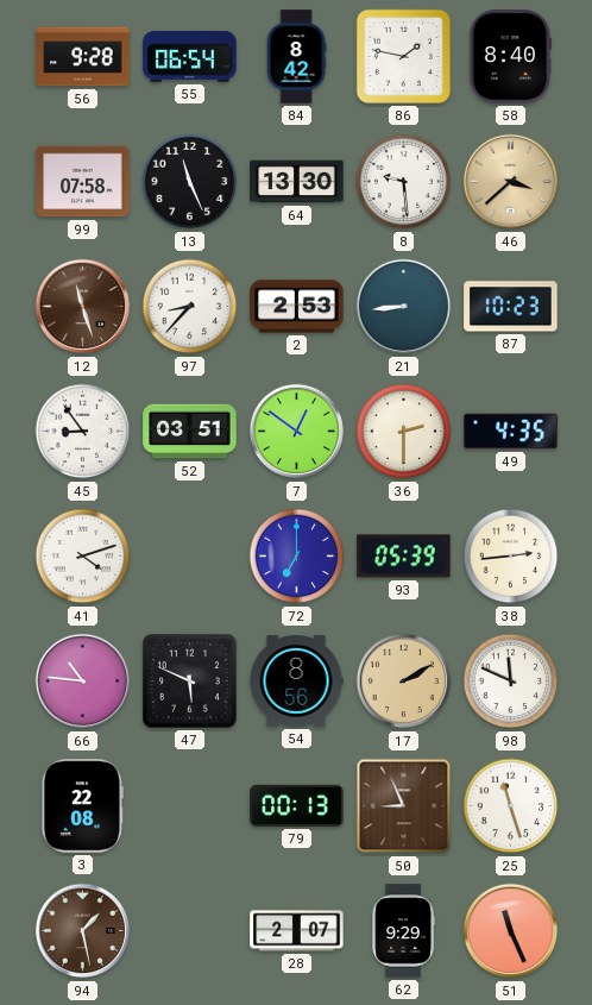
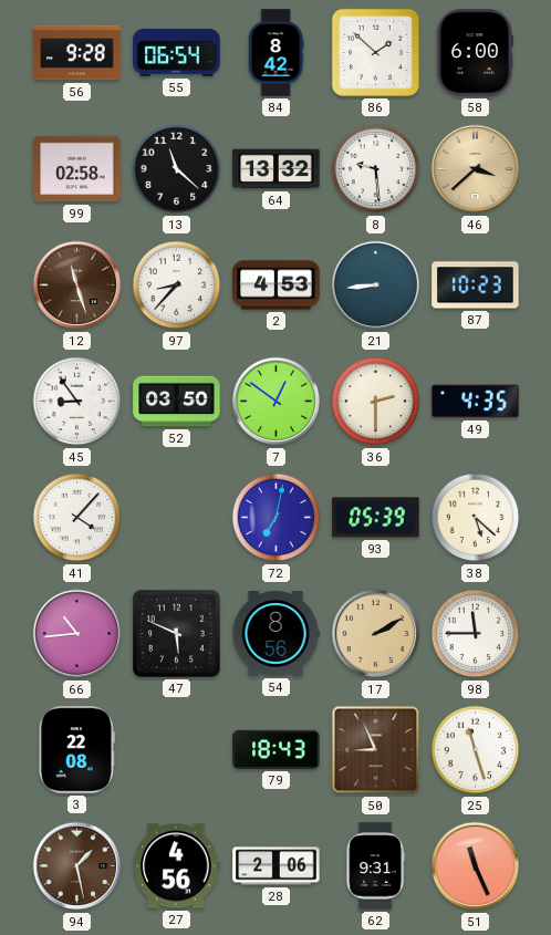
86: 1:47 -> 1:52 (375, 52)
58: 8:40 -> 6:00 (475, 53)
99: 07:58 -> 02:58 (77, 169)
13: 11:26 -> 11:22 (177, 169)
64: 13:30 -> 13:32 (277, 169)
2: 2:53 -> 4:53 (277, 285)
52: 03:51 -> 03:50 (177, 402)
41: 4:12 -> 4:07 (77, 518)
72: 7:00 -> 7:02 (277, 518)
38: 2:44 -> 5:22 (476, 518)
66: 10:46 -> 10:44 (77, 634)
98: 11:49 -> 11:45 (476, 634)
79: 00:13 -> 18:43 (277, 749)
27: none -> 4:56 (177, 866)
28: 2:07 -> 2:06 (277, 866)
62: 9:29 -> 9:31 (375, 866)
